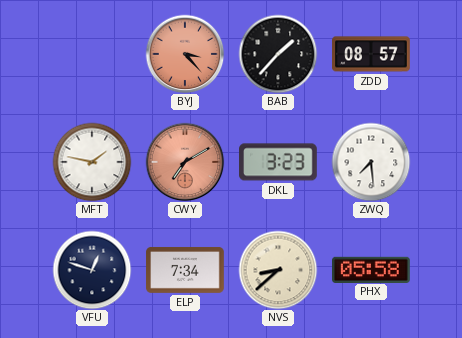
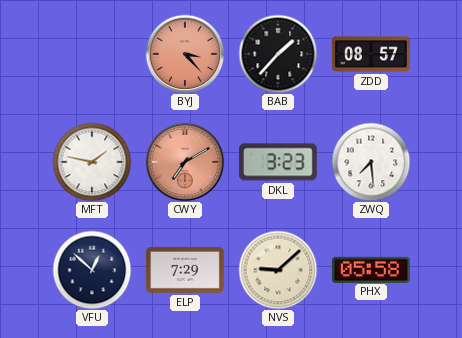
VFU: 12:48 -> 12:52 (92, 270)
ELP: 7:34 -> 7:29 (185, 270)
NVS: 8:38 -> 9:08 (278, 270)
